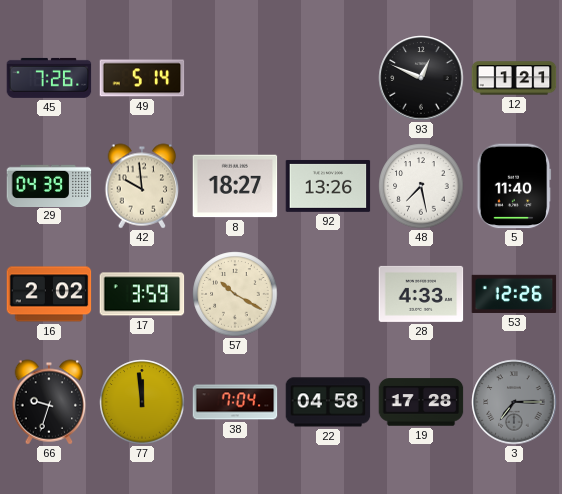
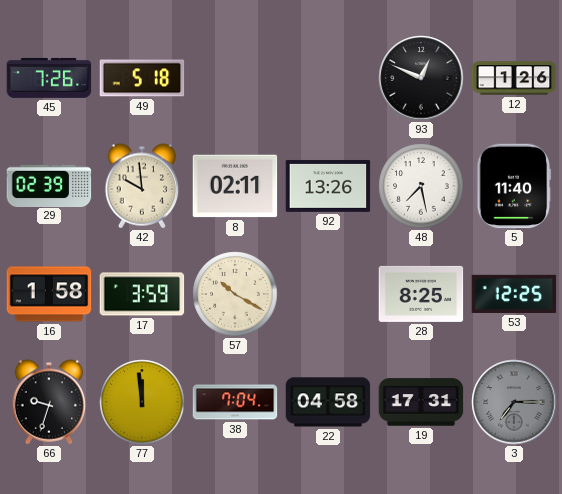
49: 5:14 -> 5:18 (142, 78)
12: 1:21 -> 1:26 (514, 78)
29: 04:39 -> 02:39 (49, 185)
8: 18:27 -> 02:11 (235, 186)
16: 2:02 -> 1:58 (49, 294)
28: 4:33 -> 8:25 (421, 294)
53: 12:26 -> 12:25 (514, 294)
19: 17:28 -> 17:31 (421, 402)
